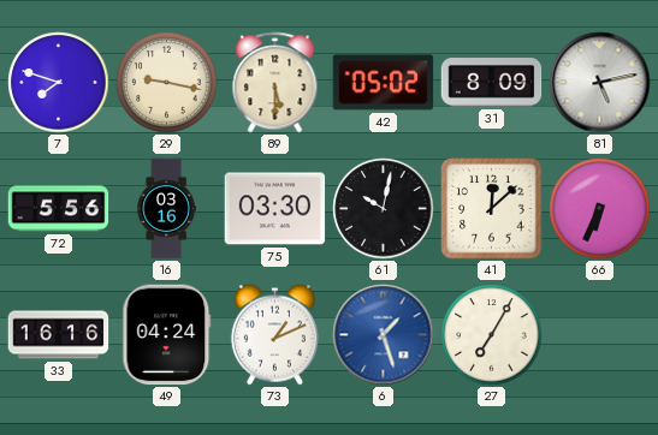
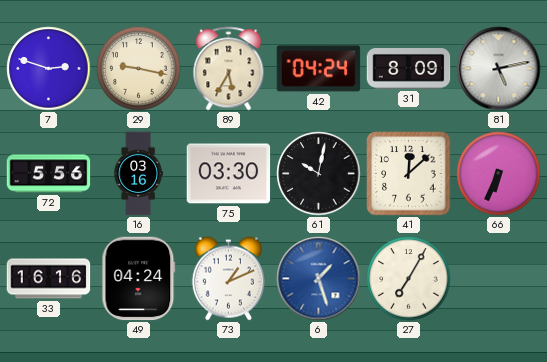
7: 7:48 -> 2:48 (49, 69)
89: 5:30 -> 5:35 (229, 69)
42: 05:02 -> 04:24 (319, 69)
